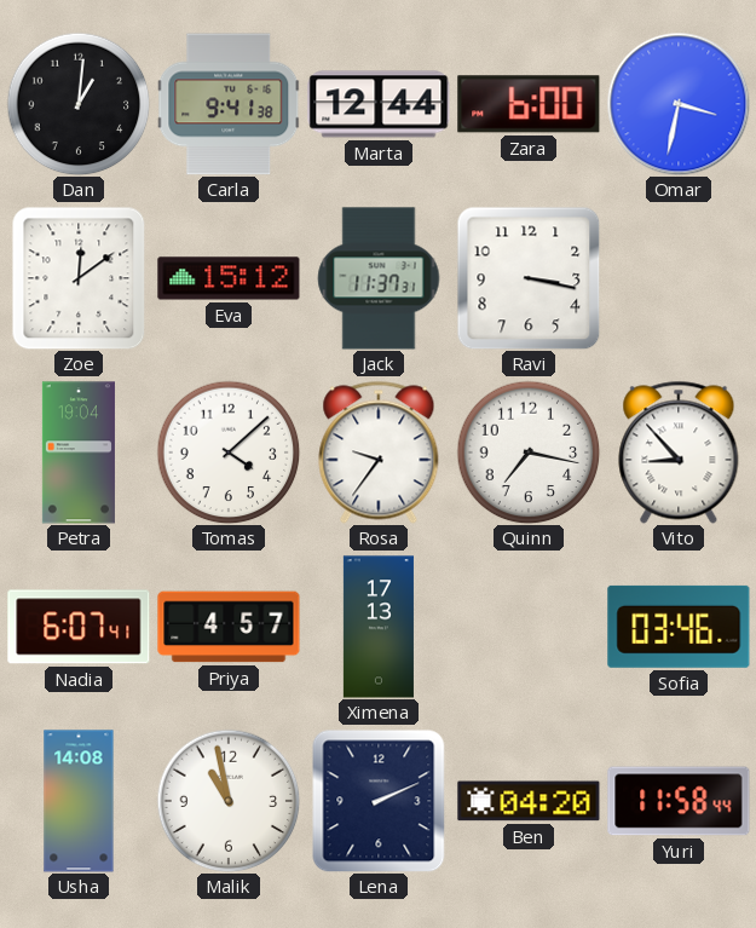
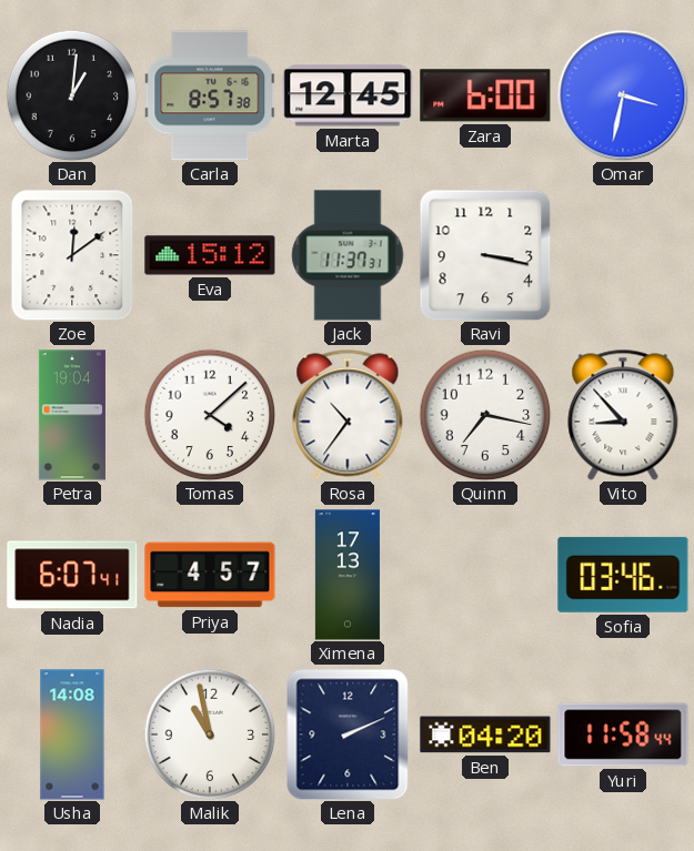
Carla: 9:41 -> 8:57 (210, 95)
Marta: 12:44 -> 12:45 (348, 95)
Rosa: 9:36 -> 10:36 (348, 415)
